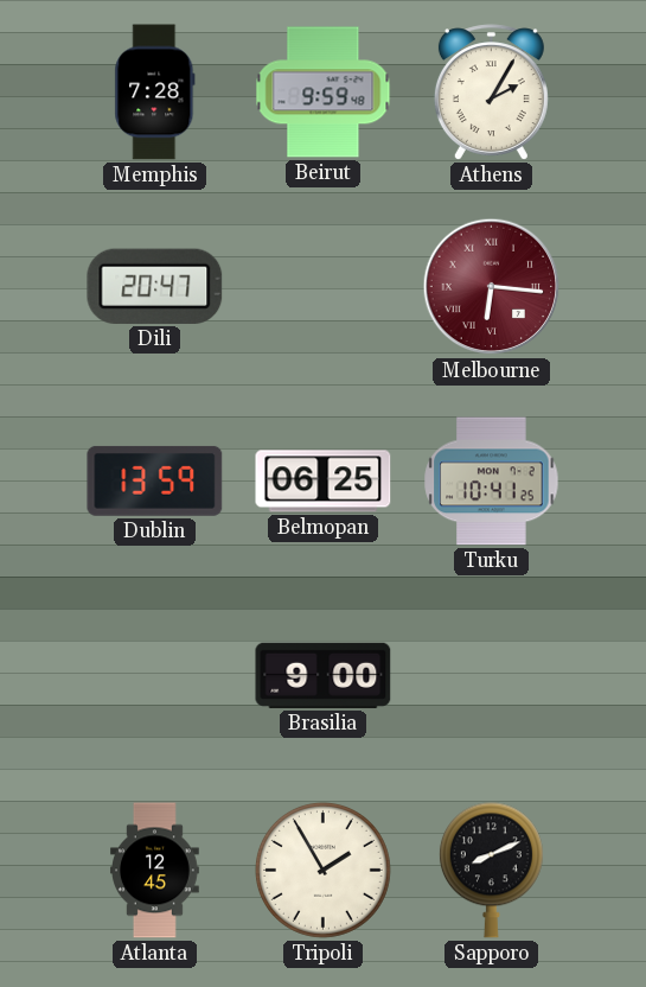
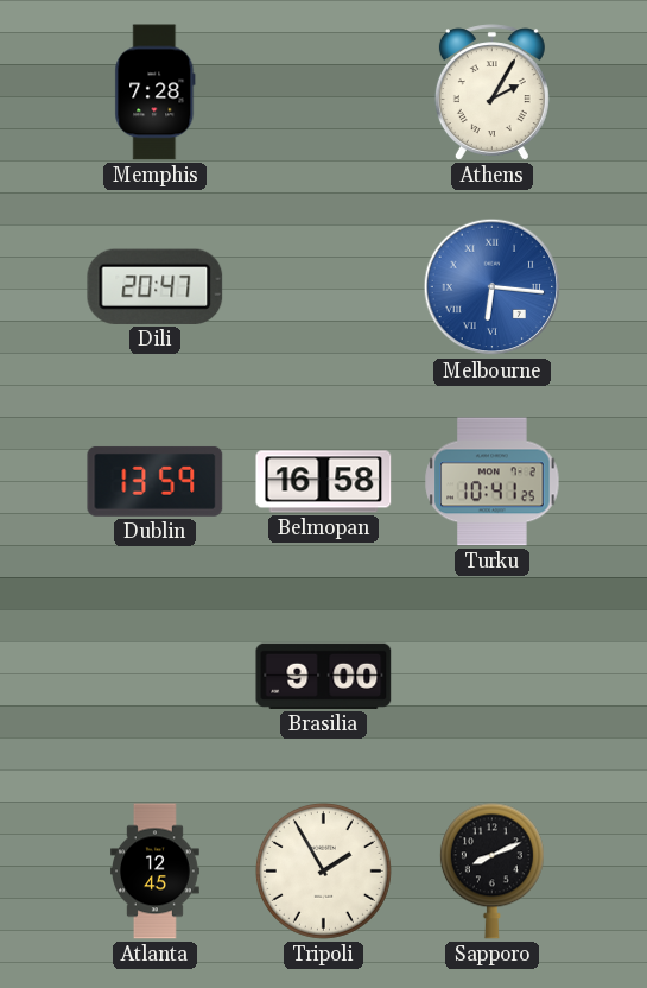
Beirut: 9:59 -> none (324, 93)
Melbourne dial: burgundy -> blue (493, 287)
Belmopan: 06:25 -> 16:58 (324, 482)
